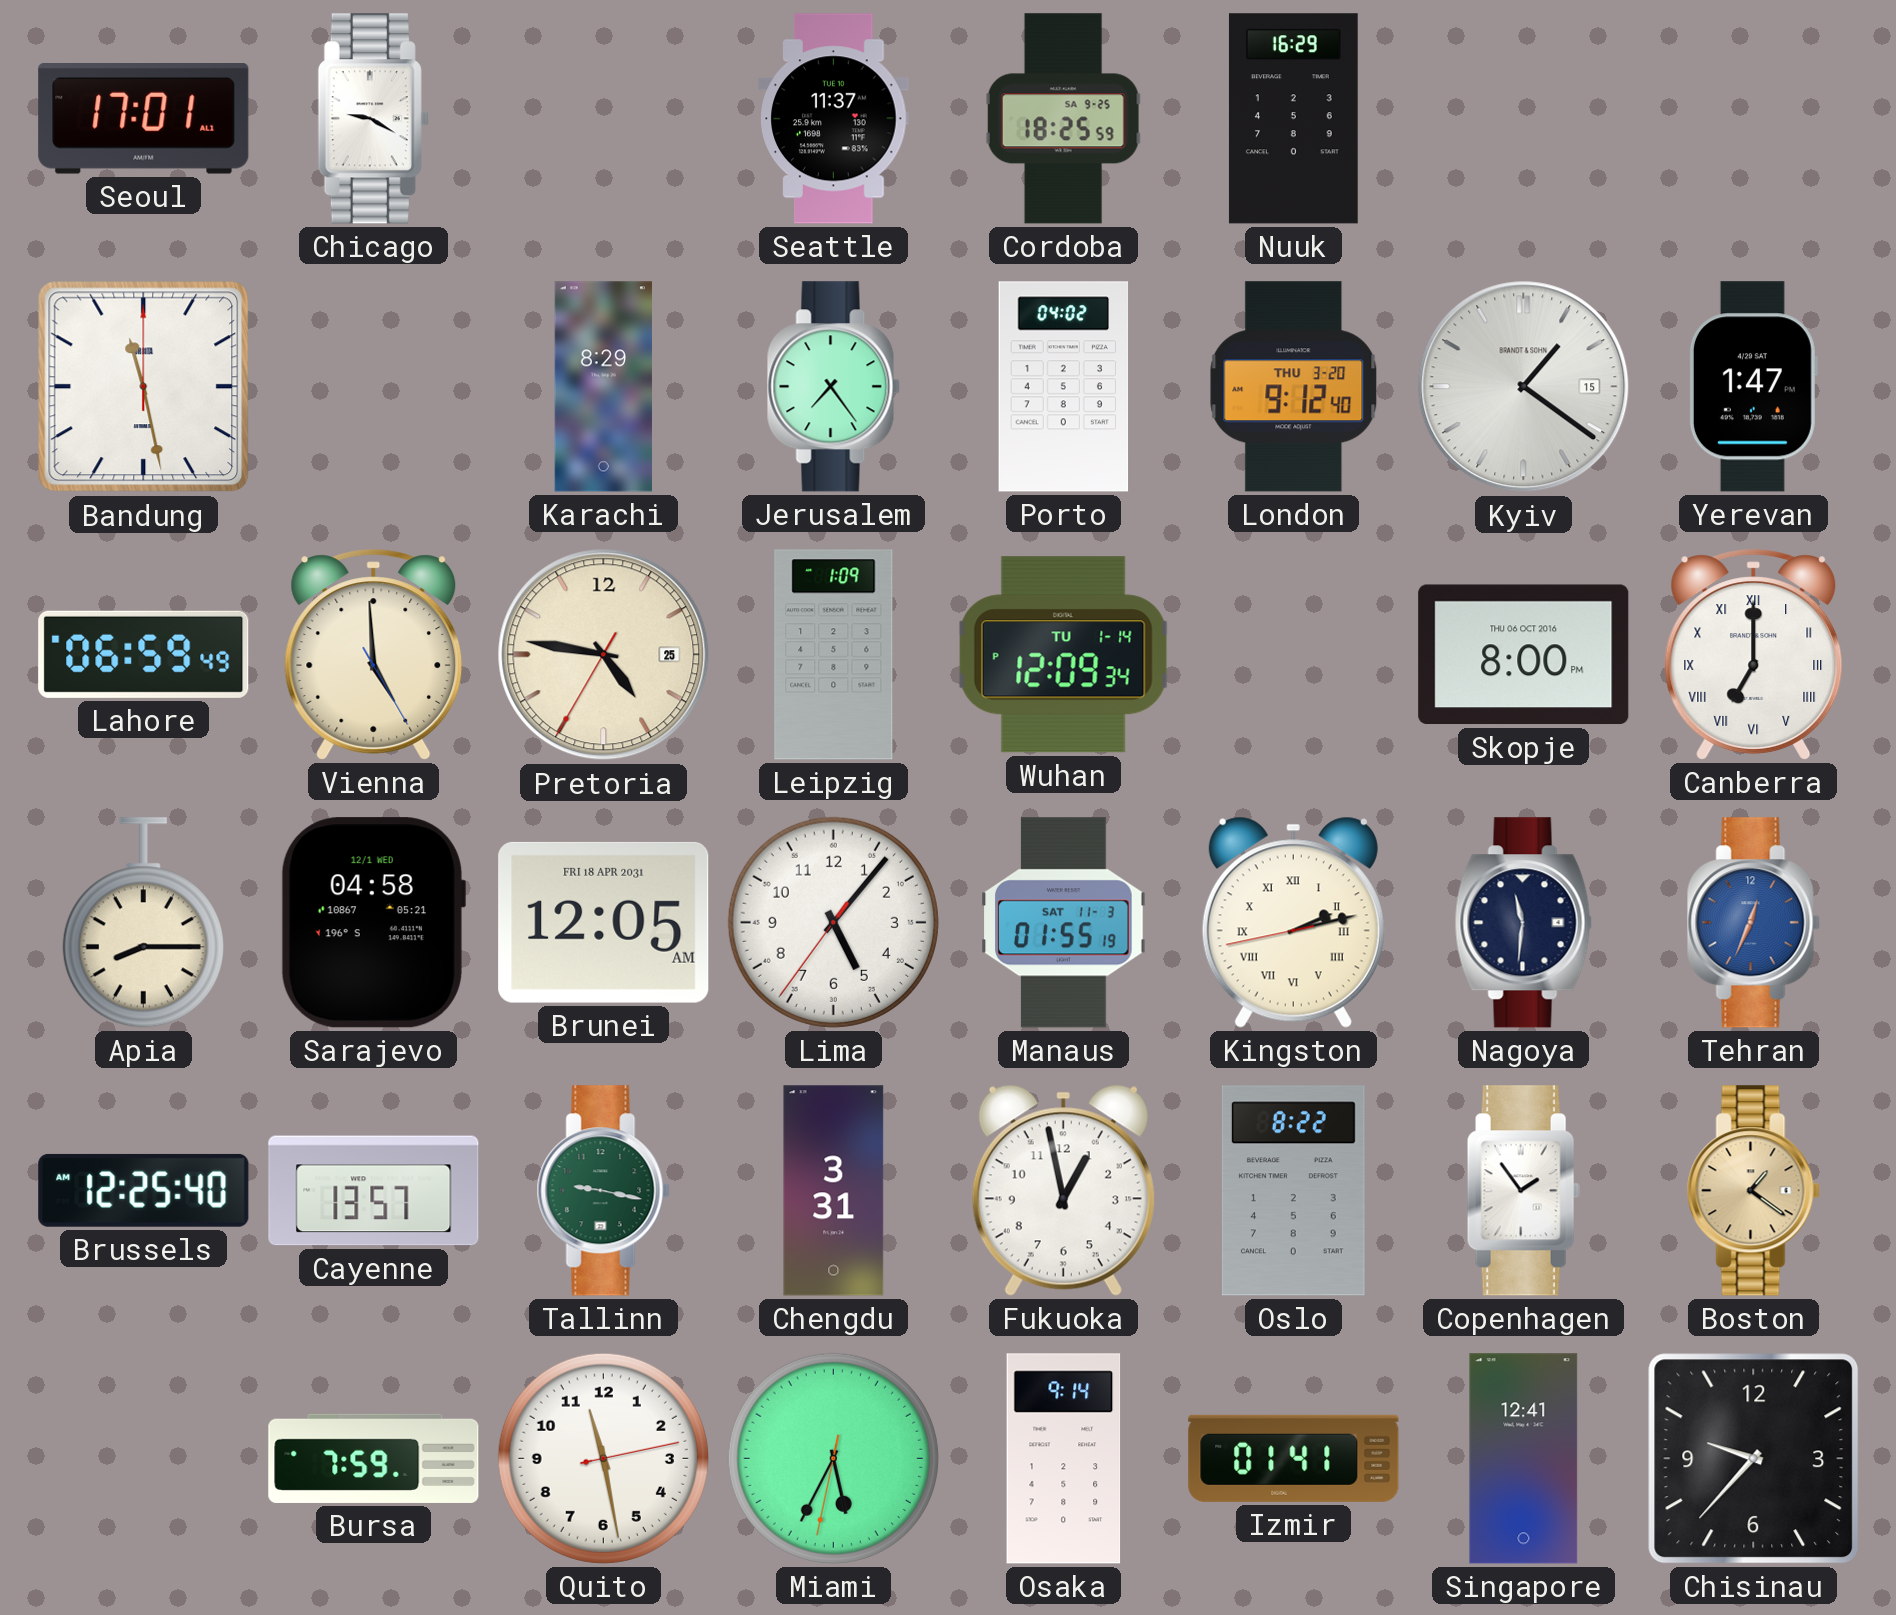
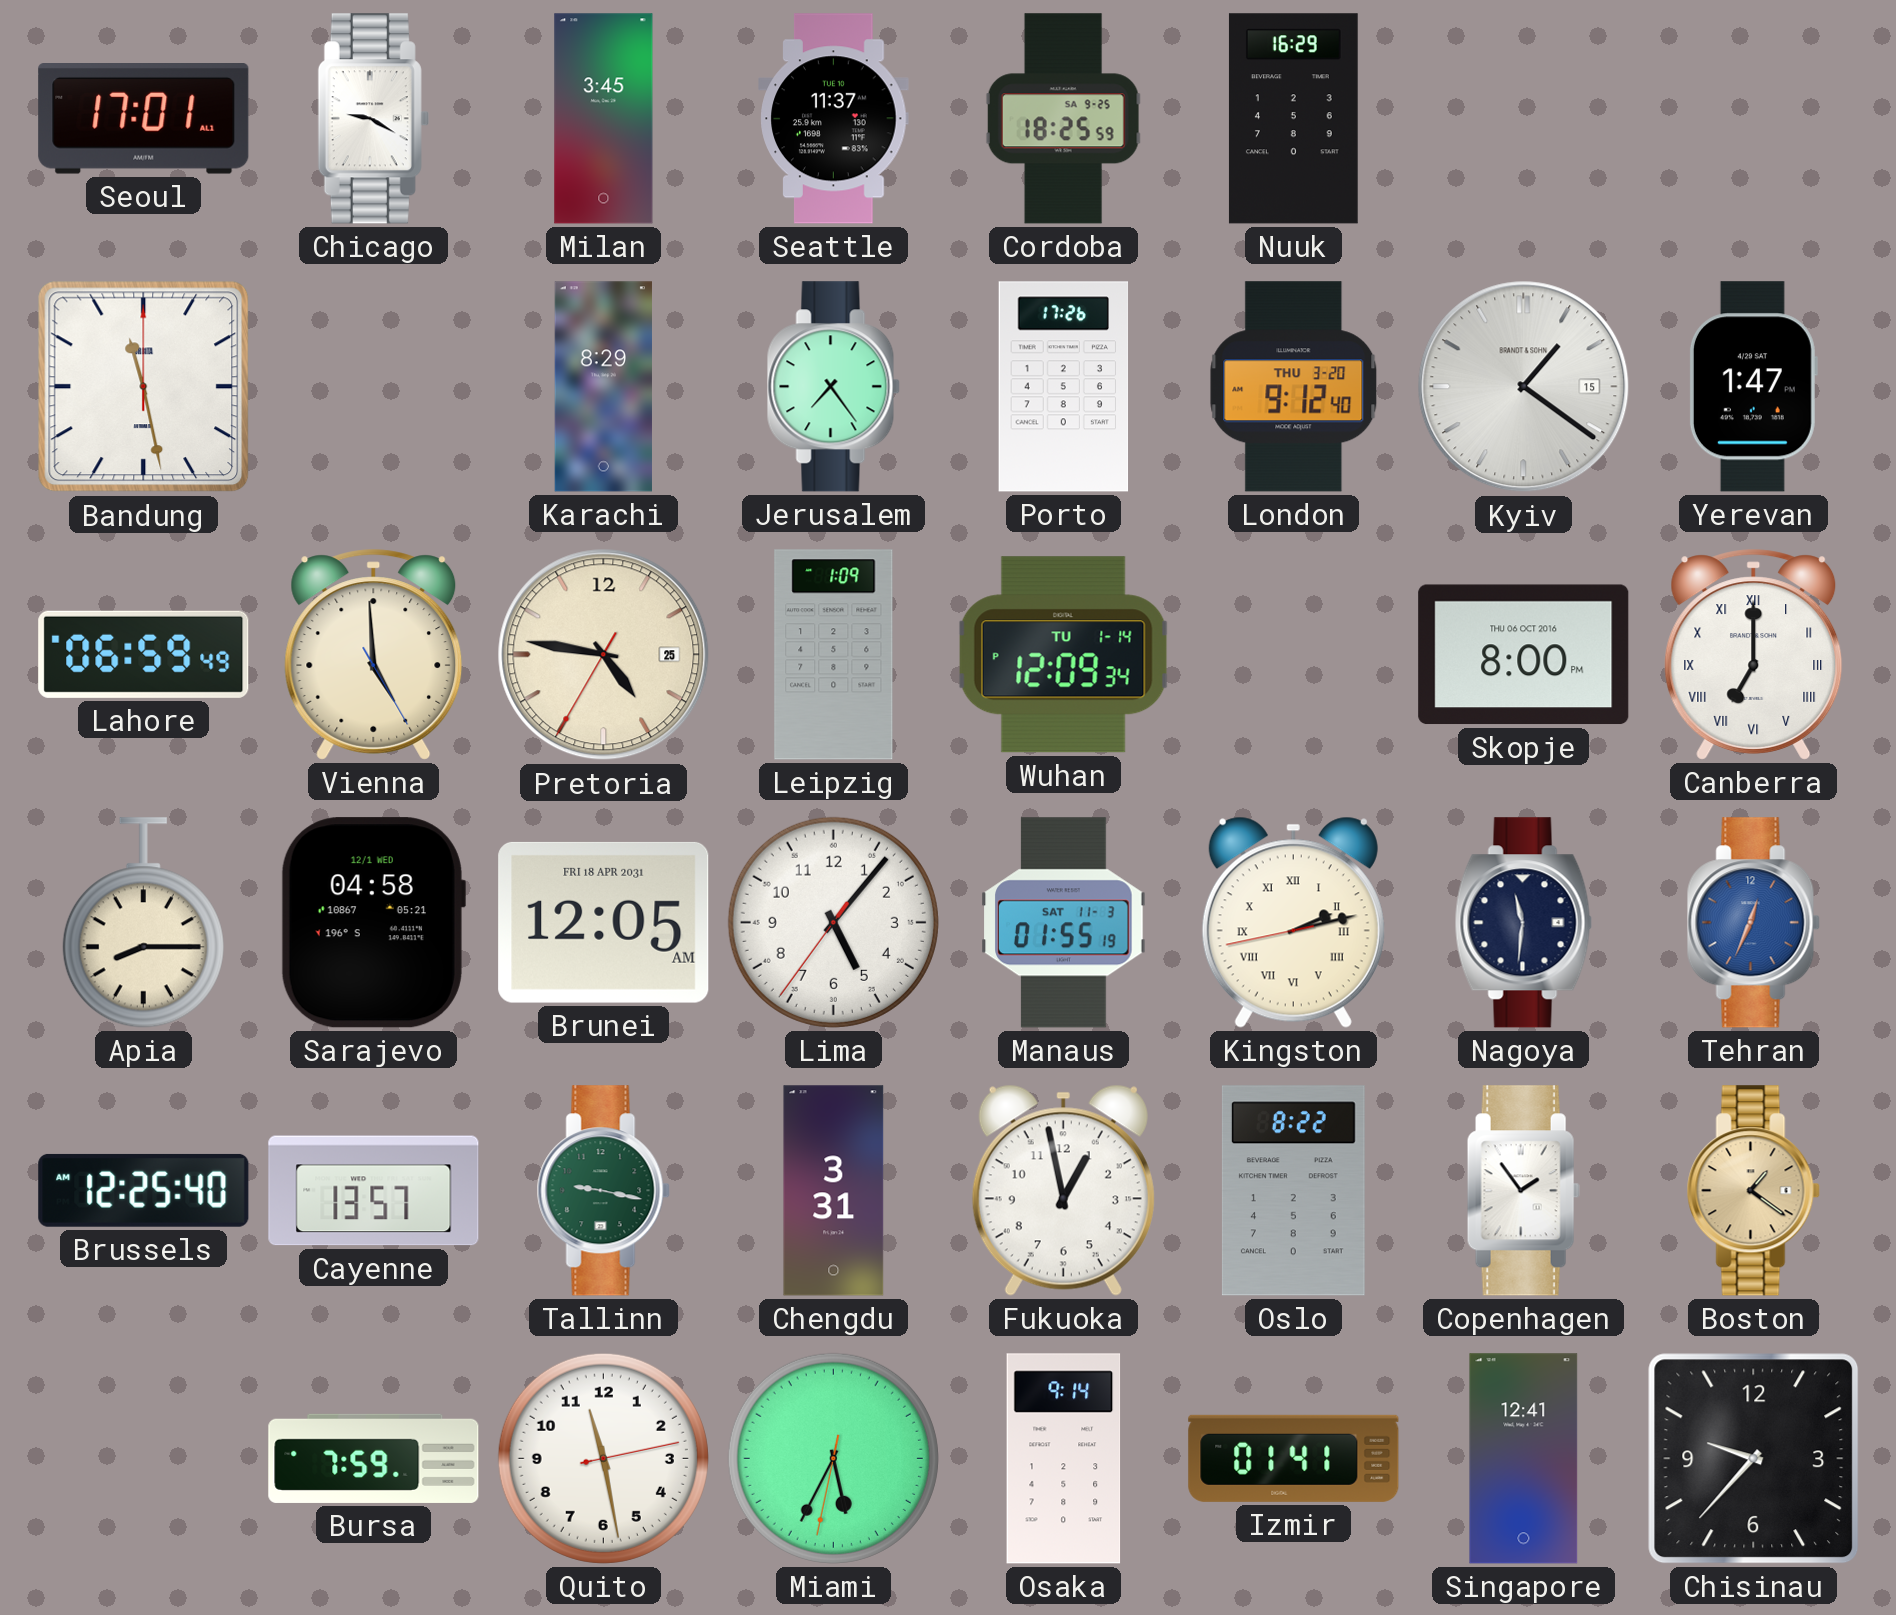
Milan: none -> 3:45 (604, 119)
Porto: 04:02 -> 17:26 (1064, 387)
